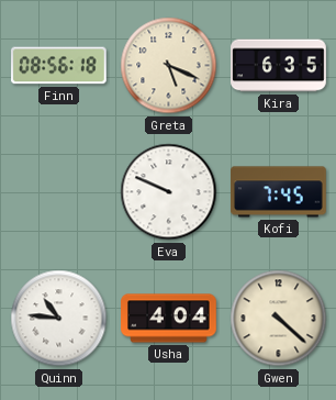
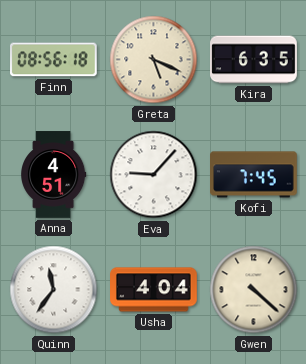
Anna: none -> 4:51 (53, 175)
Eva: 9:49 -> 9:07 (154, 175)
Quinn: 10:46 -> 11:36 (54, 290)
